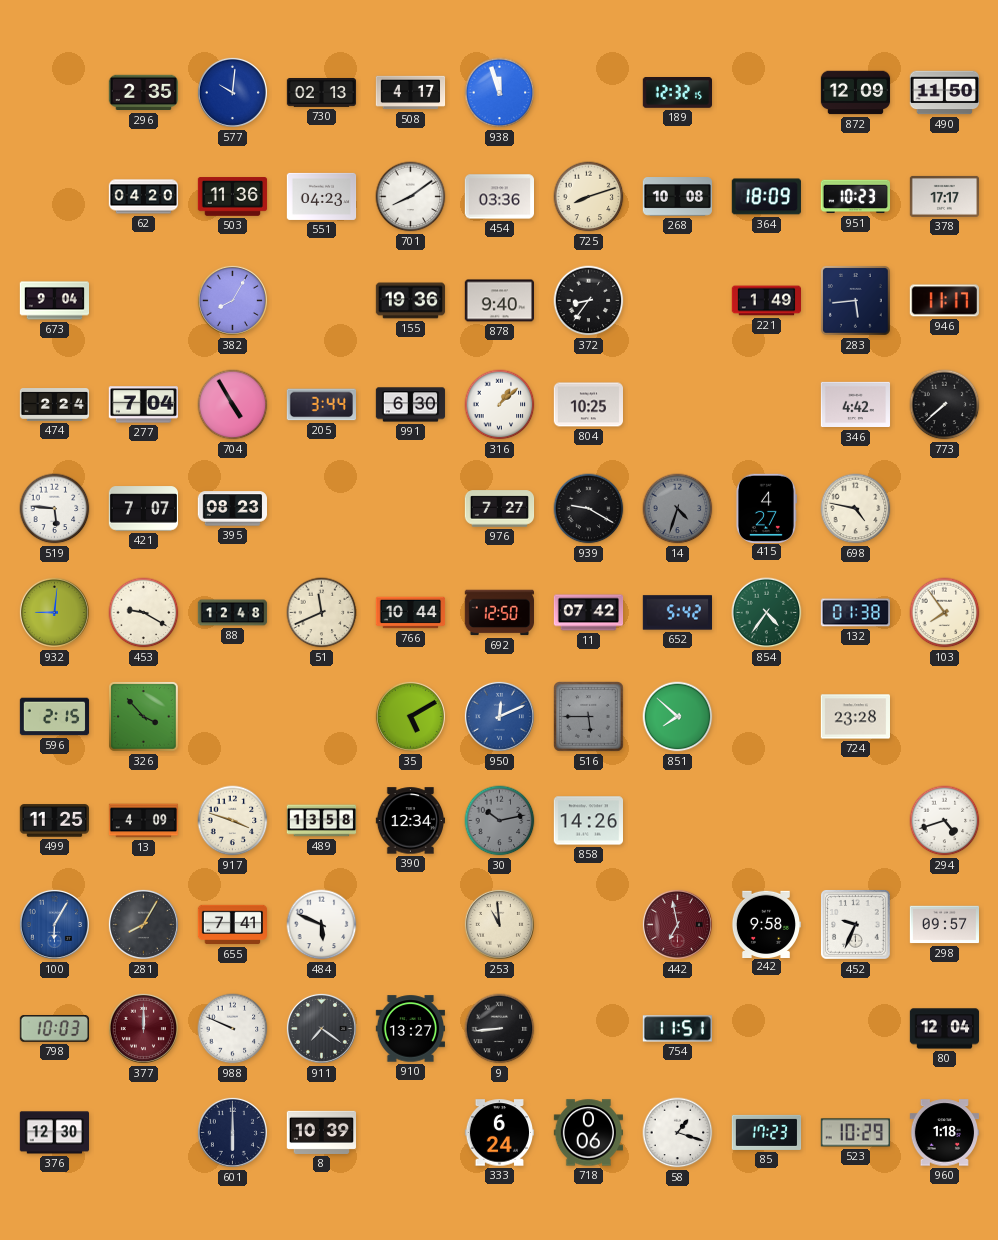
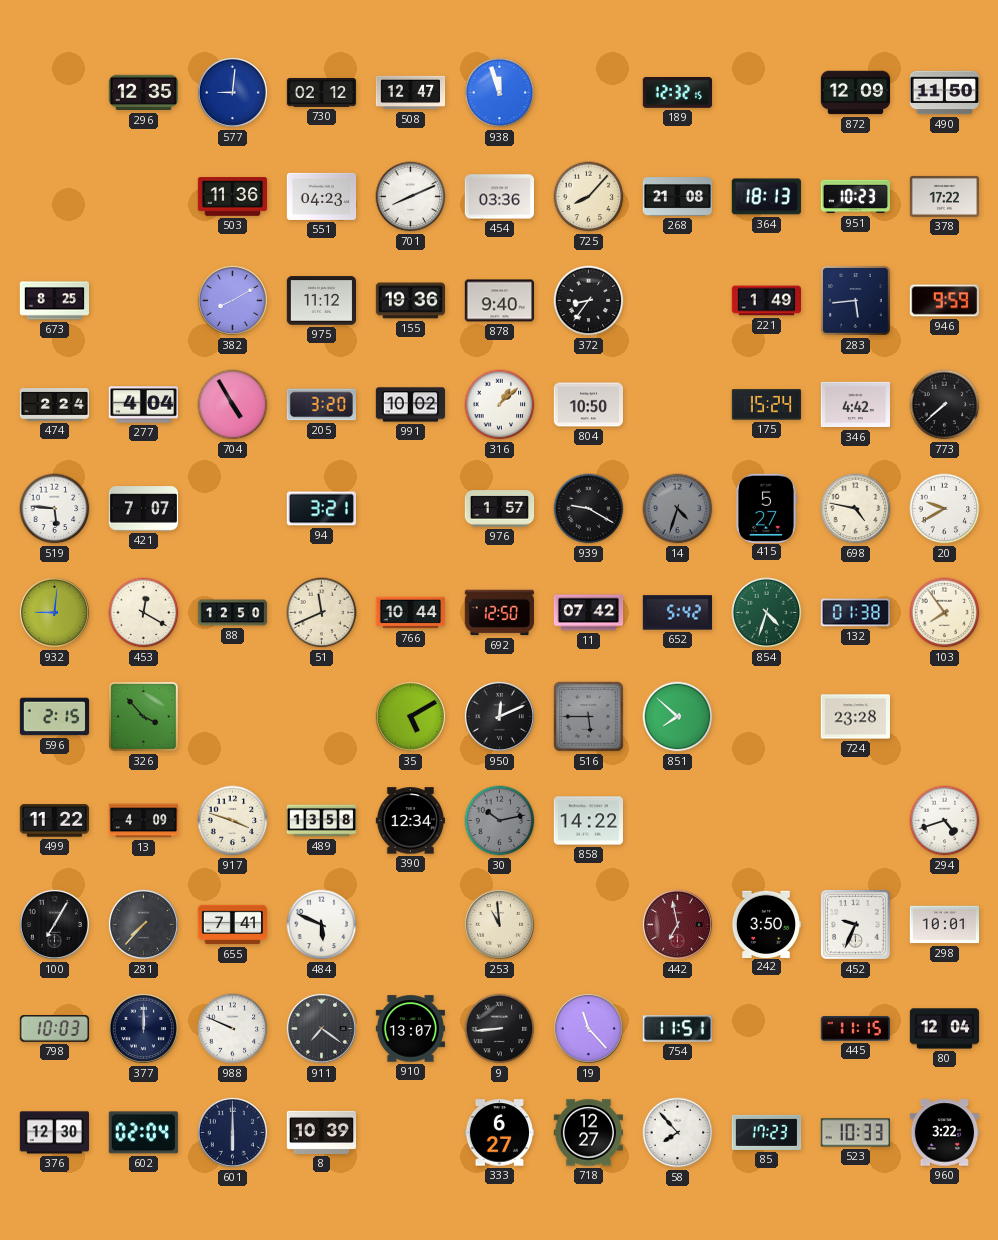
296: 2:35 -> 12:35 (143, 93)
577: 10:01 -> 9:01 (232, 92)
730: 02:13 -> 02:12 (322, 93)
508: 4:17 -> 12:47 (411, 93)
62: 04:20 -> none (144, 197)
701: 8:09 -> 8:11 (411, 197)
725: 8:12 -> 8:07 (589, 197)
268: 10:08 -> 21:08 (678, 197)
364: 18:09 -> 18:13 (766, 197)
378: 17:17 -> 17:22 (945, 196)
673: 9:04 -> 8:25 (54, 301)
382: 8:05 -> 8:10 (232, 300)
975: none -> 11:12 (321, 301)
946: 11:17 -> 9:59 (944, 301)
277: 7:04 -> 4:04 (143, 405)
205: 3:44 -> 3:20 (321, 405)
991: 6:30 -> 10:02 (411, 405)
804: 10:25 -> 10:50 (588, 405)
175: none -> 15:24 (766, 405)
395: 08:23 -> none (232, 509)
94: none -> 3:21 (322, 509)
976: 7:27 -> 1:57 (500, 509)
415: 4:27 -> 5:27 (766, 508)
20: none -> 9:40 (945, 509)
453: 9:20 -> 12:20 (144, 613)
88: 12:48 -> 12:50 (233, 613)
854: 4:36 -> 4:33 (767, 613)
950 dial: blue -> black (499, 716)
499: 11:25 -> 11:22 (54, 821)
858: 14:26 -> 14:22 (588, 821)
100: 6:05 -> 7:05 (54, 924)
100 dial: blue -> black (54, 924)
281: 8:05 -> 7:37 (143, 924)
242: 9:58 -> 3:50 (765, 924)
298: 09:57 -> 10:01 (945, 925)
377 dial: burgundy -> navy (143, 1028)
910: 13:27 -> 13:07 (410, 1029)
19: none -> 11:23 (588, 1028)
445: none -> 11:15 (855, 1029)
602: none -> 02:04 (143, 1133)
333: 6:24 -> 6:27 (499, 1133)
718: 0:06 -> 12:27 (588, 1133)
58: 1:18 -> 7:53 (678, 1133)
523: 10:29 -> 10:33 (855, 1133)
960: 1:18 -> 3:22 (944, 1133)
